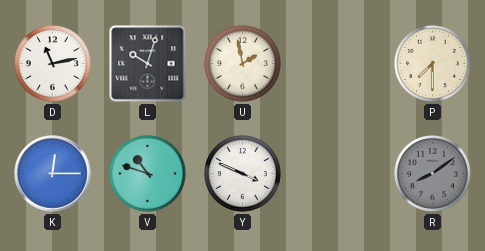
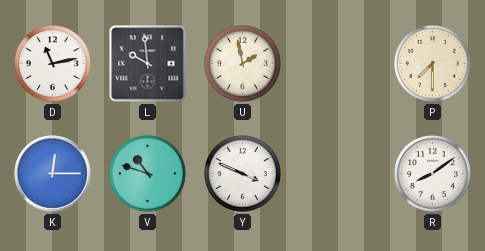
L: 10:03 -> 9:59 (148, 64)
R dial: grey -> white (432, 173)
